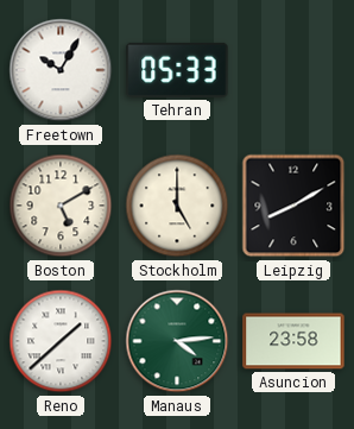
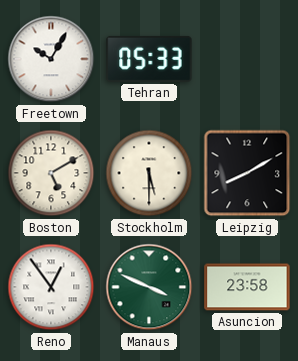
Stockholm: 5:00 -> 5:30 (149, 173)
Reno: 1:38 -> 12:54 (51, 287)
Manaus: 4:14 -> 3:49 (149, 287)
